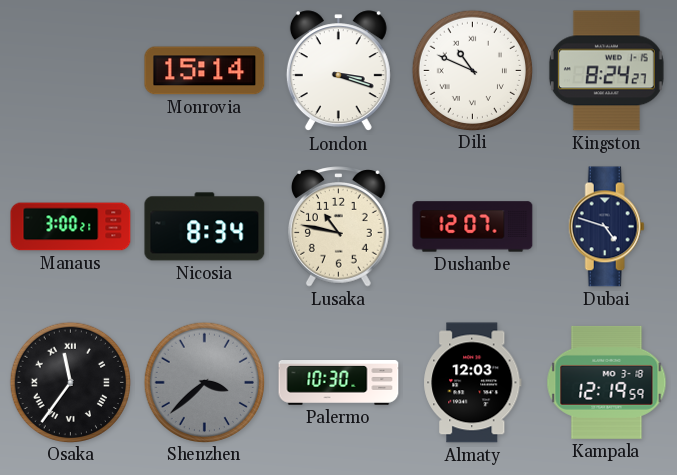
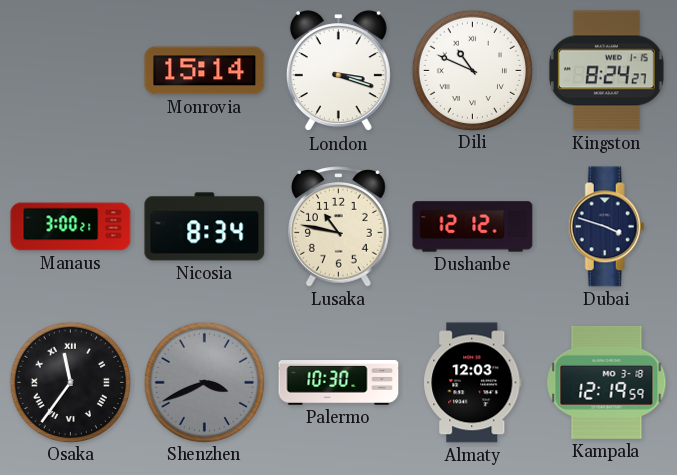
Dushanbe: 12:07 -> 12:12 (473, 227)
Dubai: 4:48 -> 3:48 (606, 227)
Shenzhen: 3:38 -> 3:41 (204, 382)
